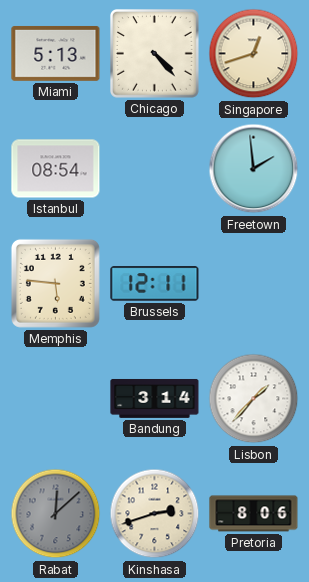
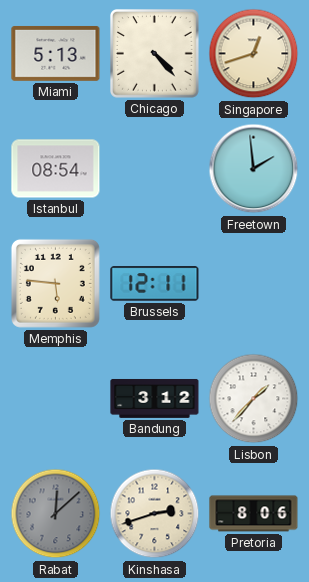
Bandung: 3:14 -> 3:12 (155, 398)
